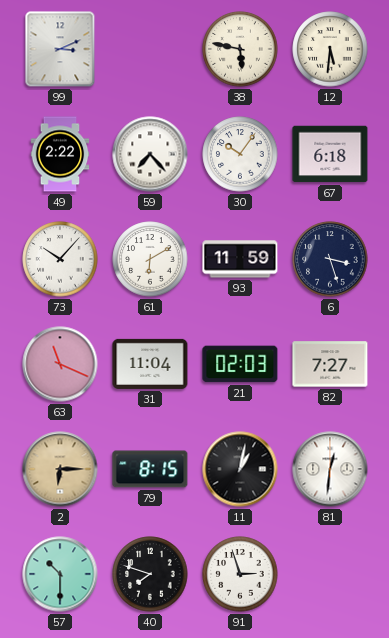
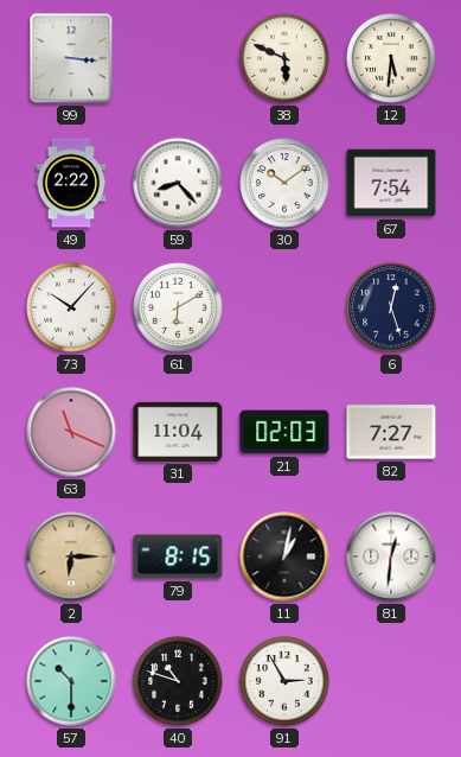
99: 3:11 -> 3:16 (71, 58)
38: 5:47 -> 5:49 (284, 58)
59: 7:23 -> 8:23 (178, 183)
30: 10:06 -> 10:09 (284, 183)
67: 6:18 -> 7:54 (391, 183)
93: 11:59 -> none (240, 259)
6: 3:27 -> 12:27 (391, 307)
40: 7:48 -> 10:48 (178, 681)
91: 2:57 -> 2:55 (284, 681)
